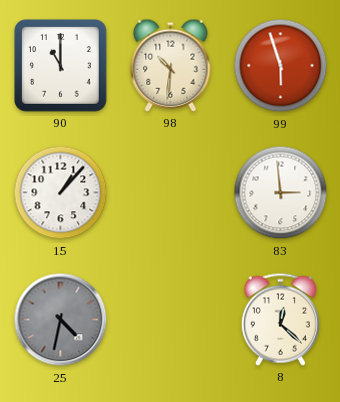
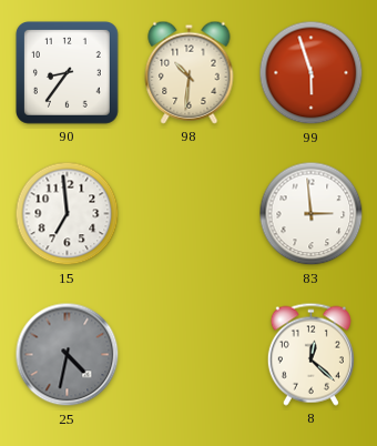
90: 11:00 -> 8:36 (68, 73)
15: 1:07 -> 6:59 (68, 214)
